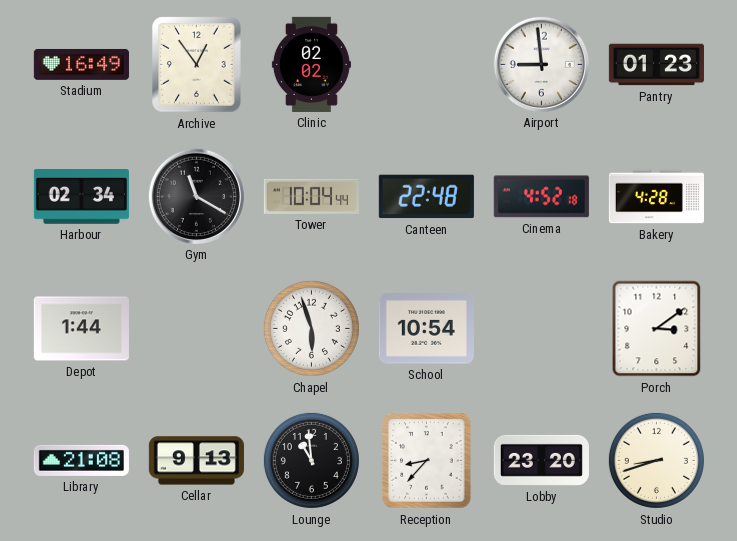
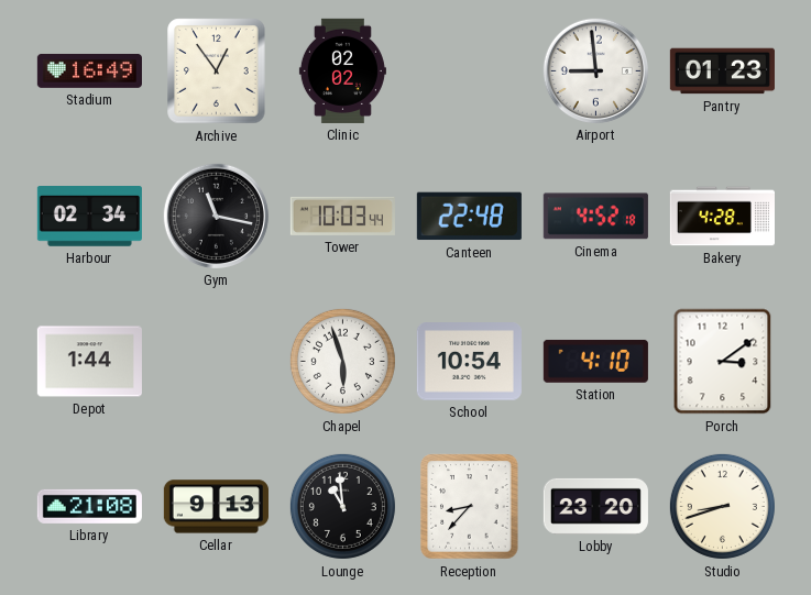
Gym: 11:20 -> 11:17 (216, 216)
Tower: 10:04 -> 10:03 (342, 216)
Station: none -> 4:10 (595, 361)
